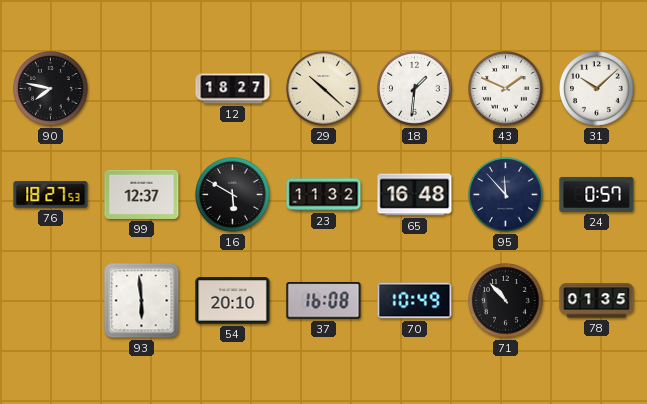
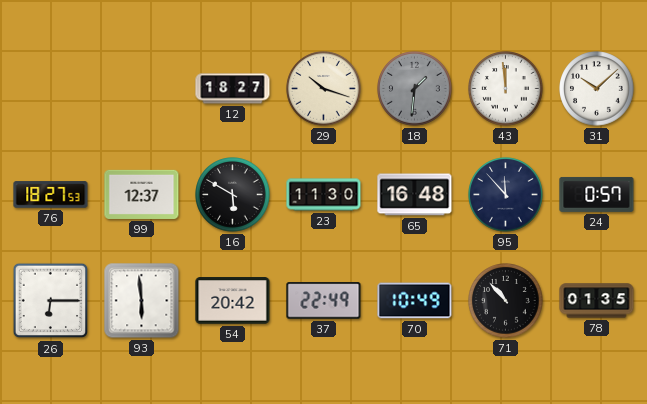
90: 7:47 -> none (51, 89)
29: 10:22 -> 10:18 (324, 89)
18 dial: white -> grey (415, 89)
43: 1:49 -> 11:59 (506, 89)
23: 11:32 -> 11:30 (324, 195)
26: none -> 6:15 (51, 301)
54: 20:10 -> 20:42 (233, 301)
37: 16:08 -> 22:49 (324, 301)
